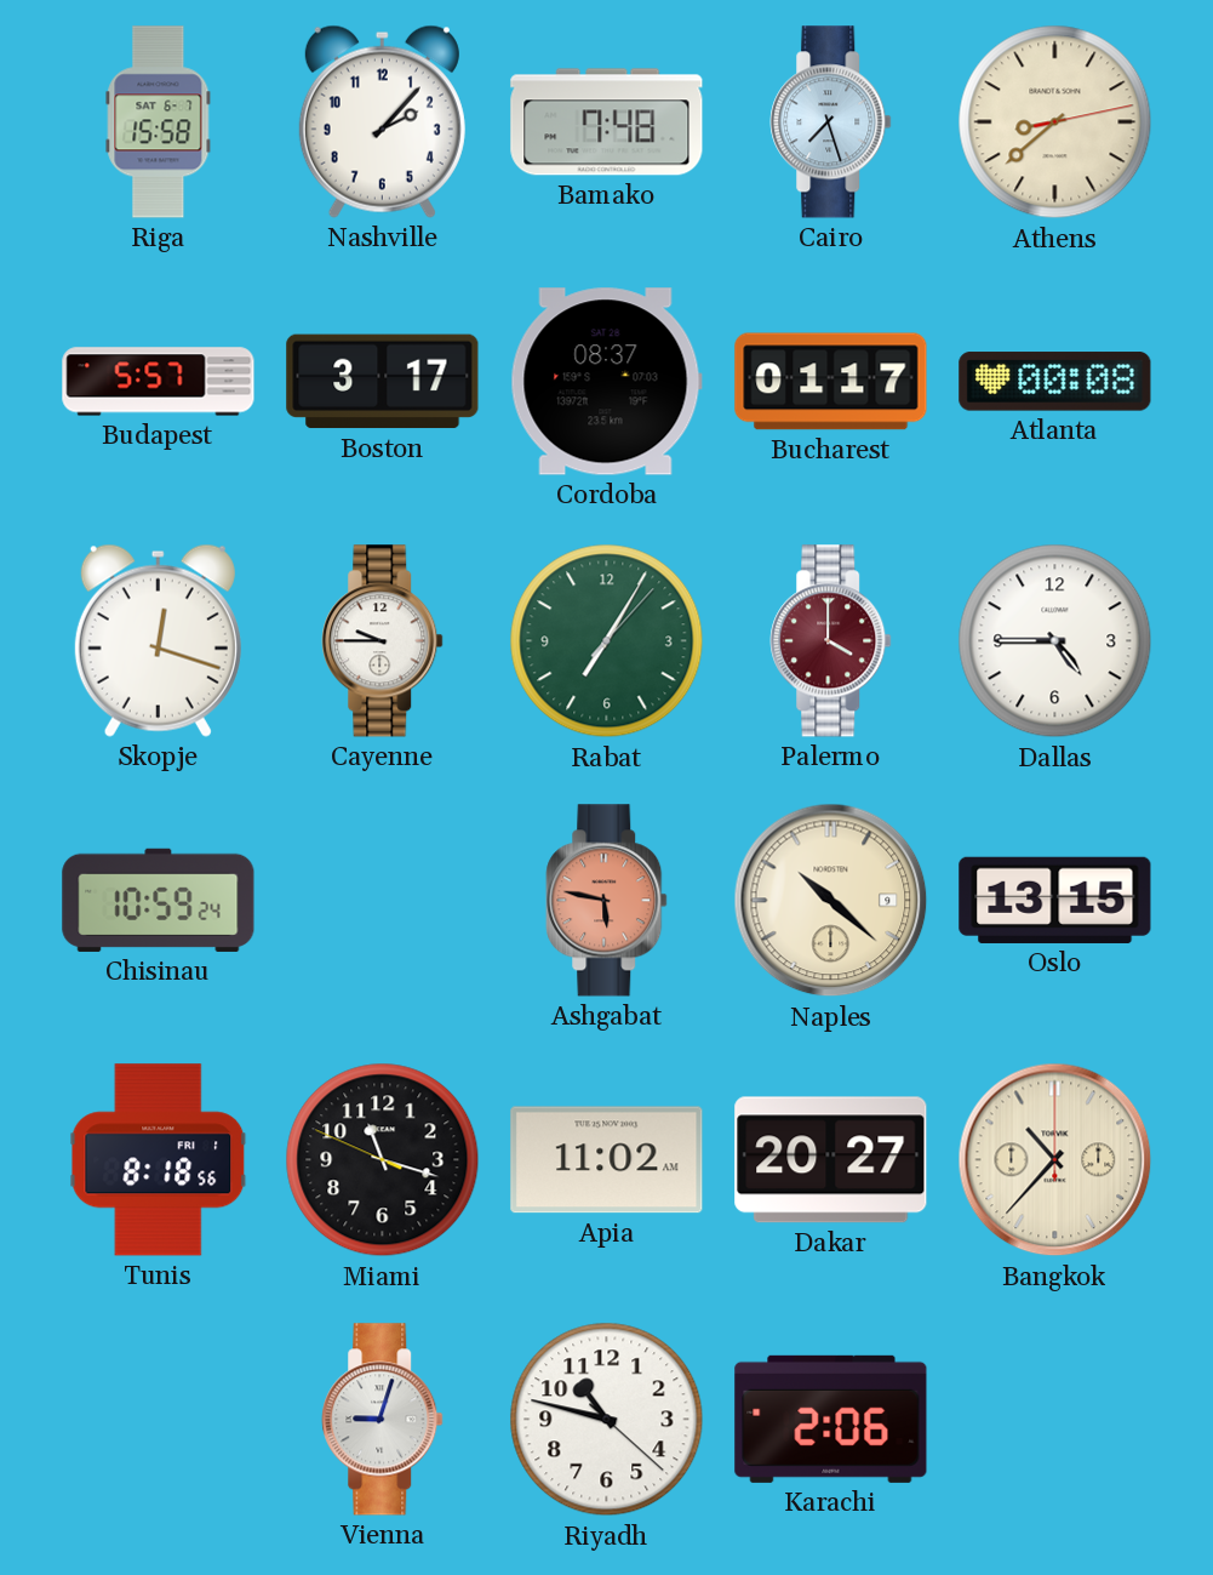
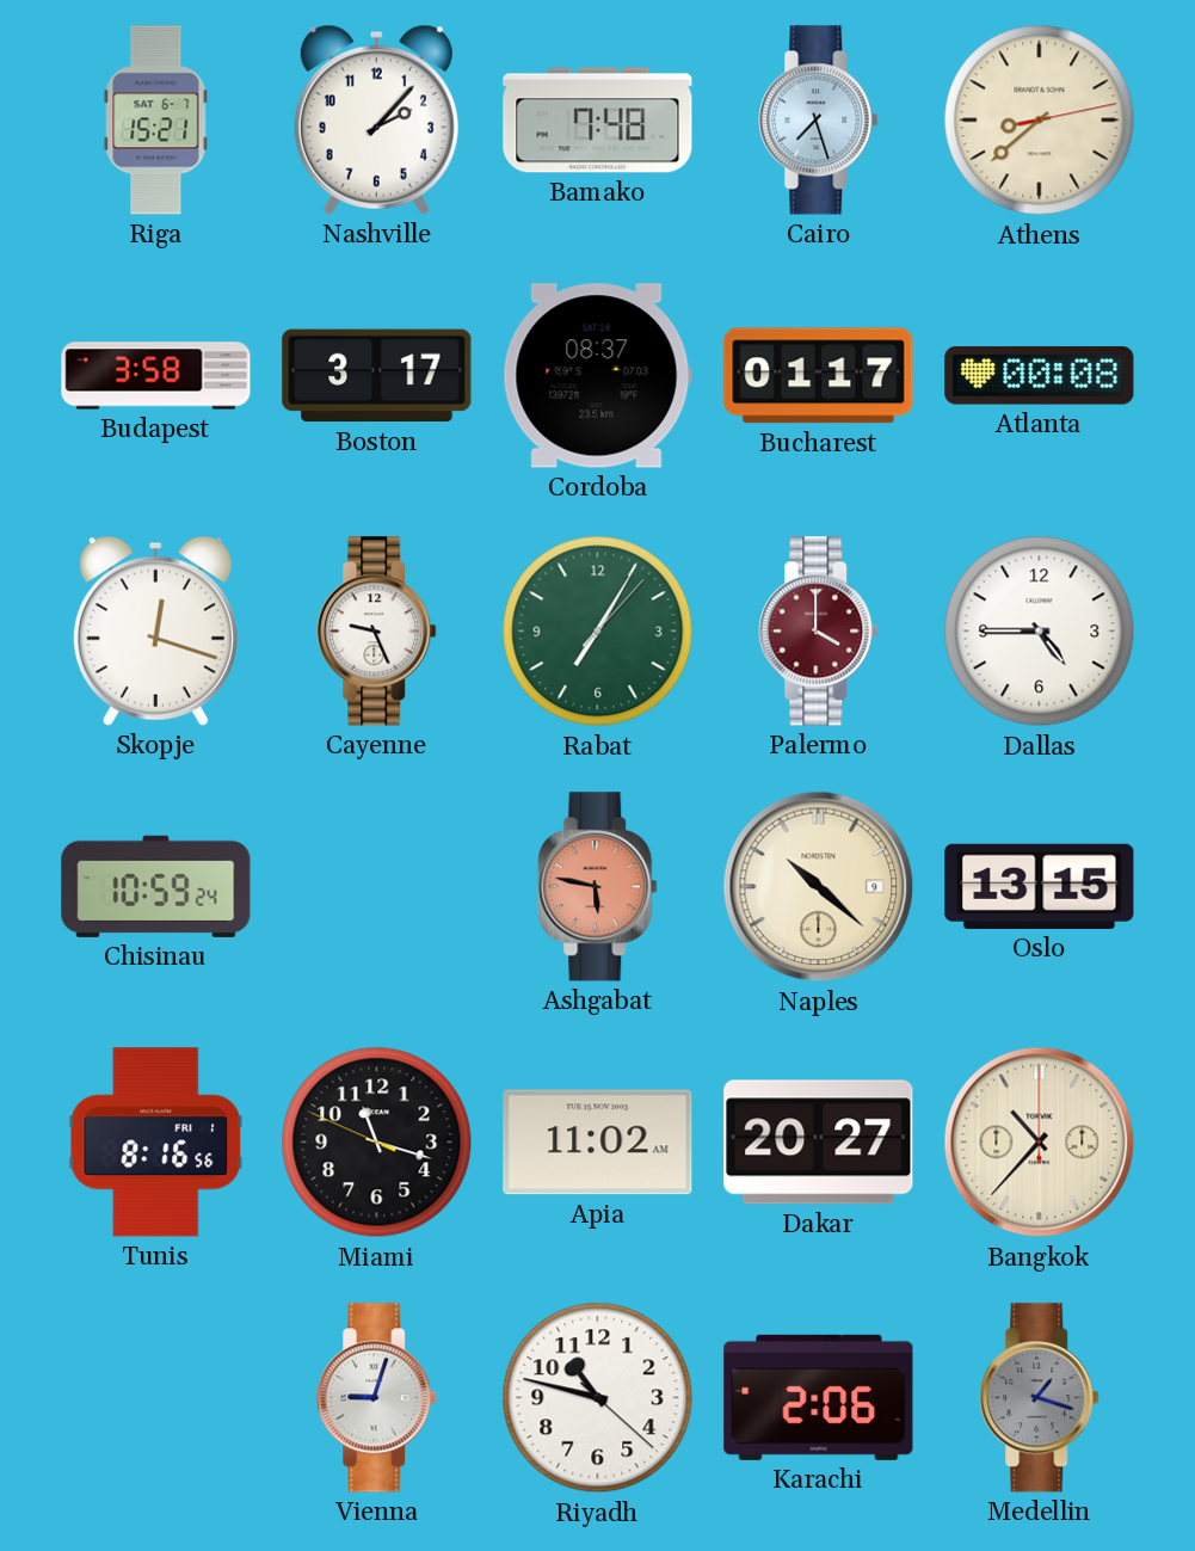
Riga: 15:58 -> 15:21 (156, 121)
Budapest: 5:57 -> 3:58 (156, 376)
Cayenne: 9:45 -> 9:26 (377, 632)
Tunis: 8:18 -> 8:16 (156, 1143)
Medellin: none -> 1:18 (1040, 1398)
